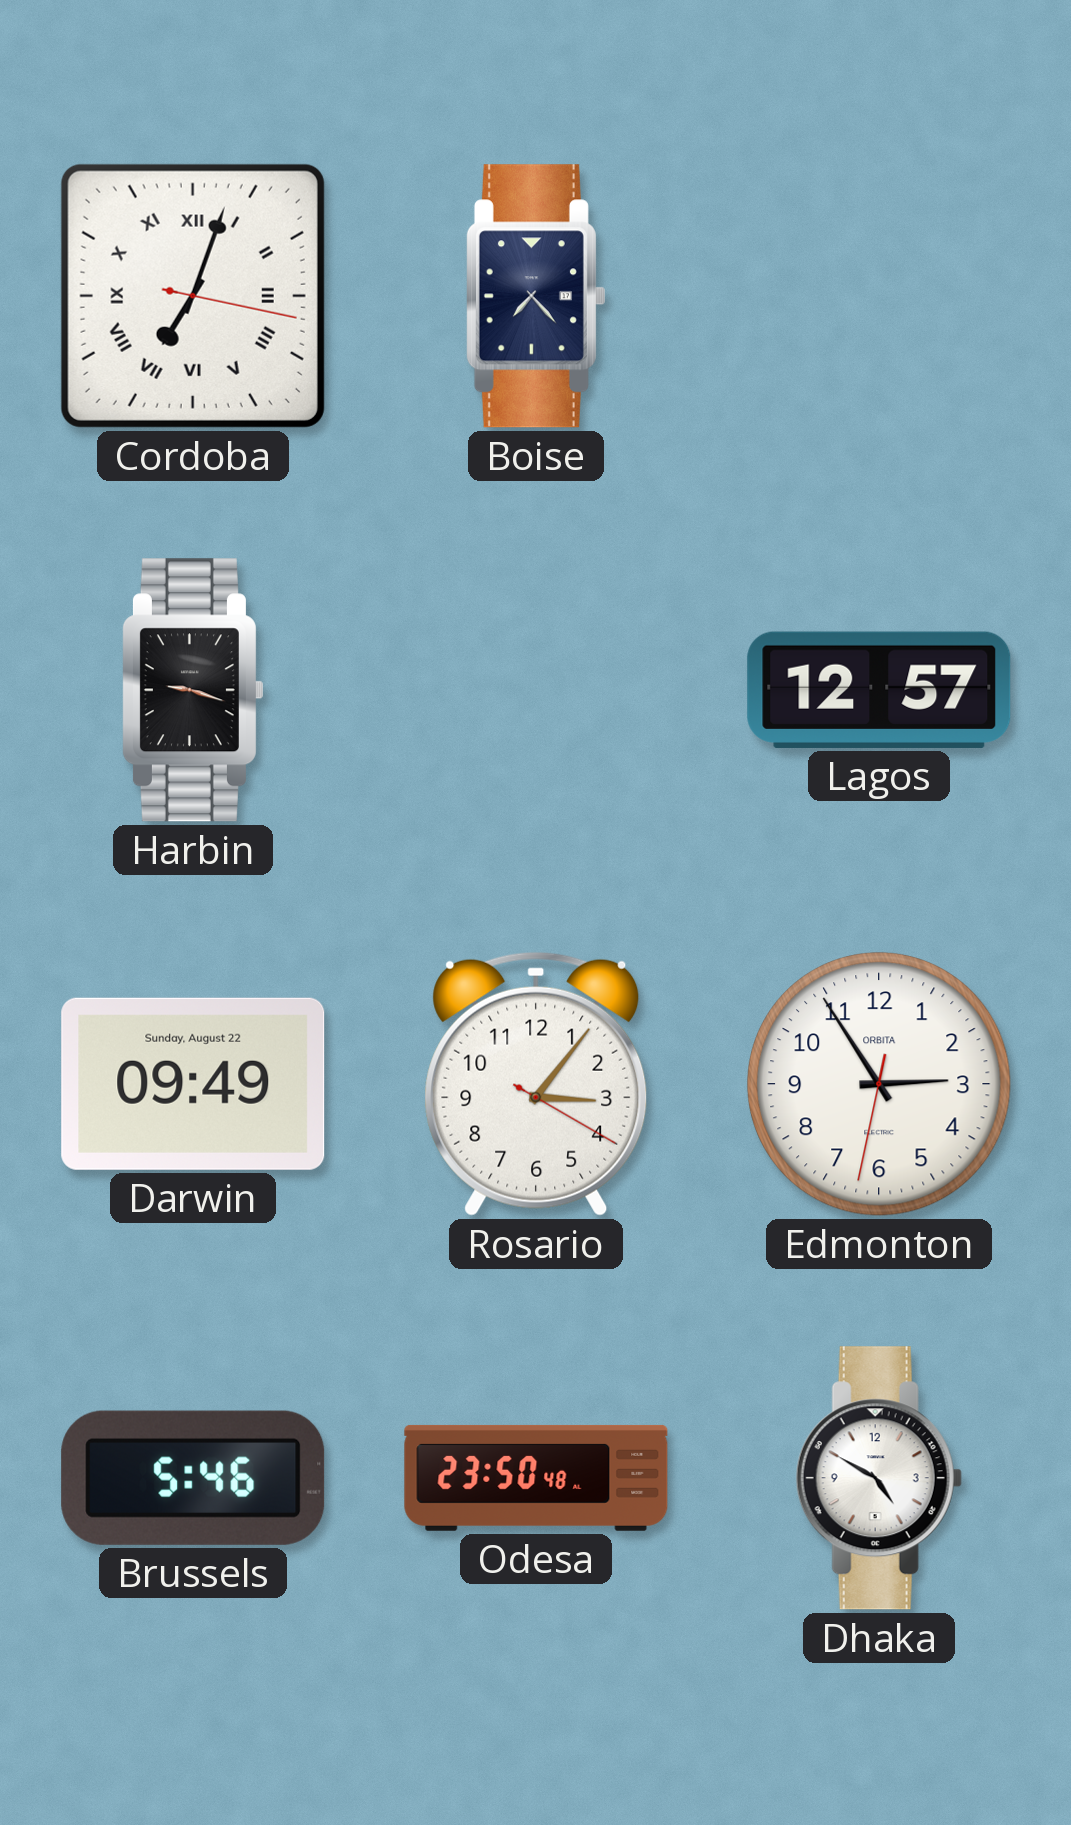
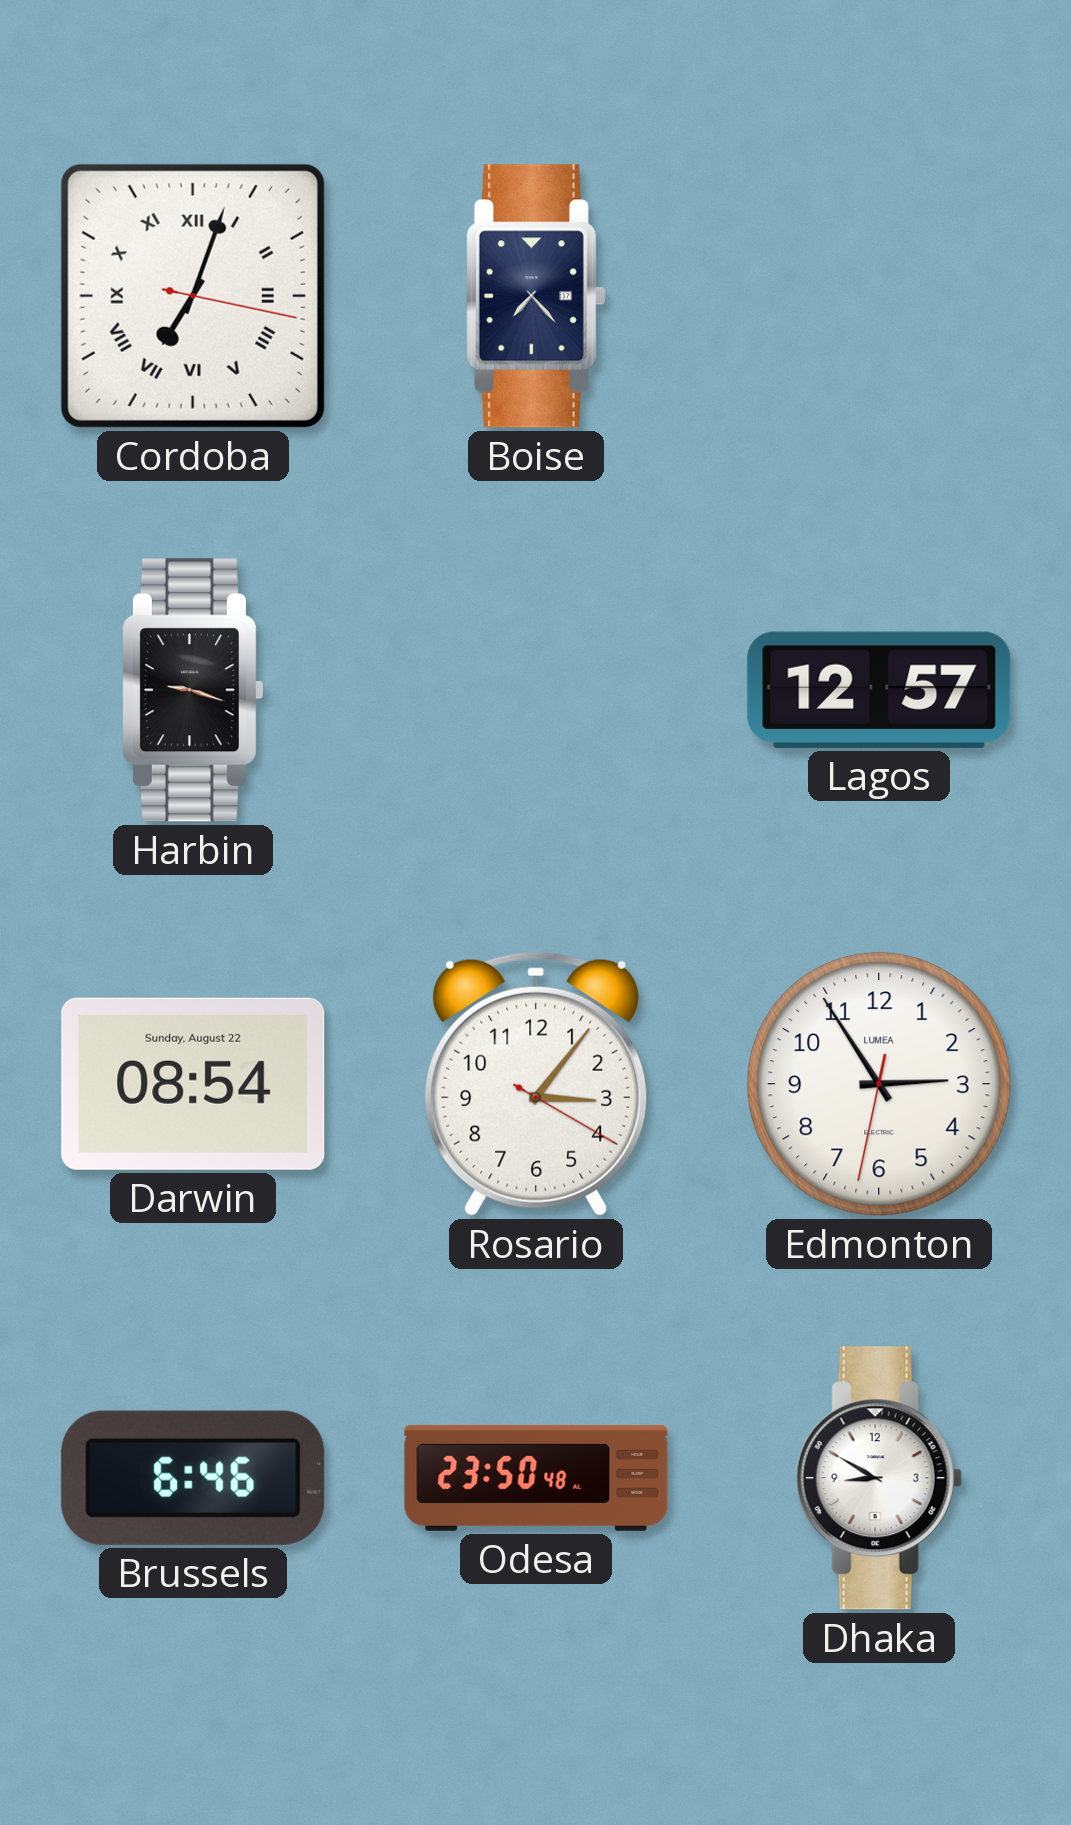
Darwin: 09:49 -> 08:54 (193, 1084)
Edmonton brand: ORBITA -> LUMEA (879, 1084)
Brussels: 5:46 -> 6:46 (193, 1478)
Dhaka: 4:50 -> 8:50 (879, 1478)
